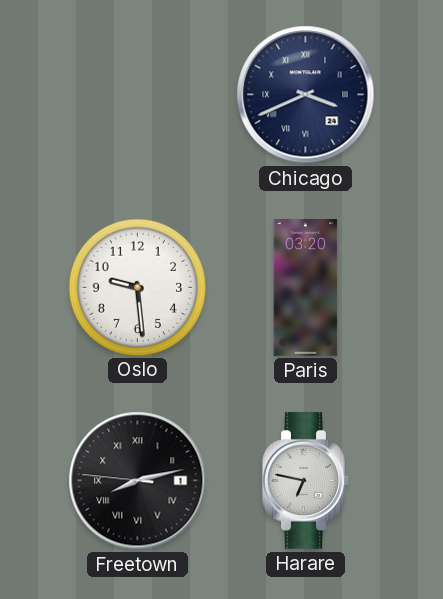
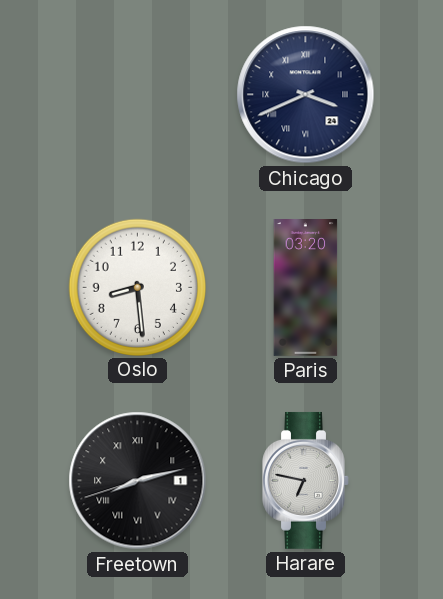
Oslo: 9:29 -> 8:29 (137, 287)
Freetown: 8:12:46 -> 8:12:42 (138, 481)
